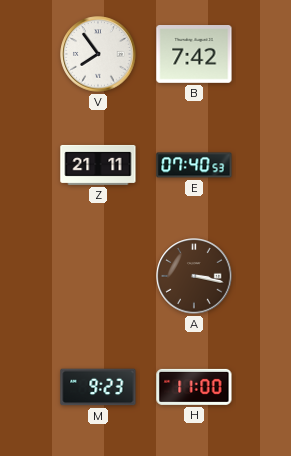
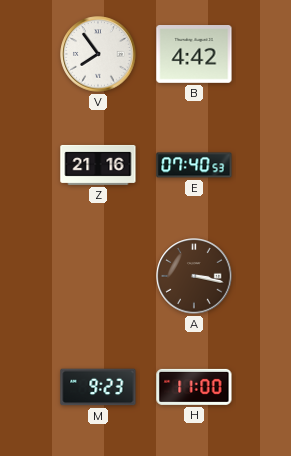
B: 7:42 -> 4:42 (194, 55)
Z: 21:11 -> 21:16 (98, 165)
